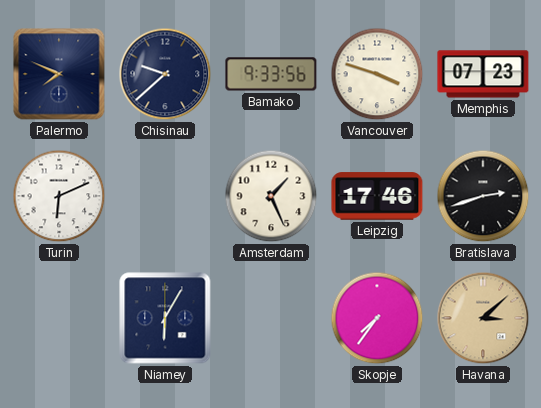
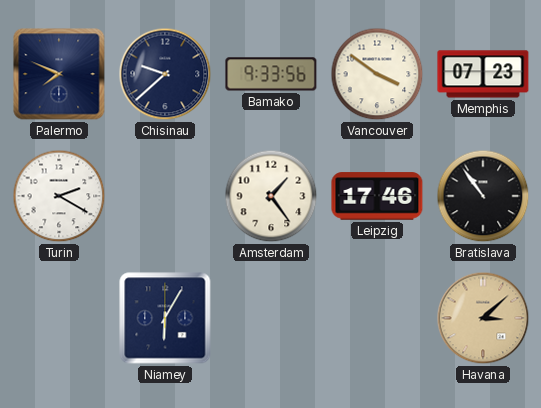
Vancouver: 3:48 -> 3:51 (377, 74)
Turin: 6:11 -> 2:20 (59, 196)
Amsterdam: 1:26 -> 1:24 (271, 196)
Bratislava: 2:42 -> 10:54 (483, 196)
Skopje: 7:36 -> none (377, 318)
